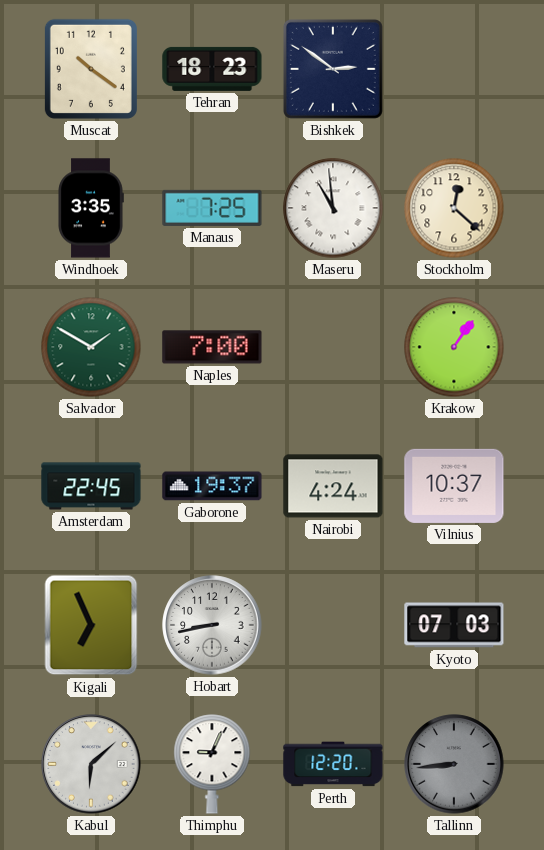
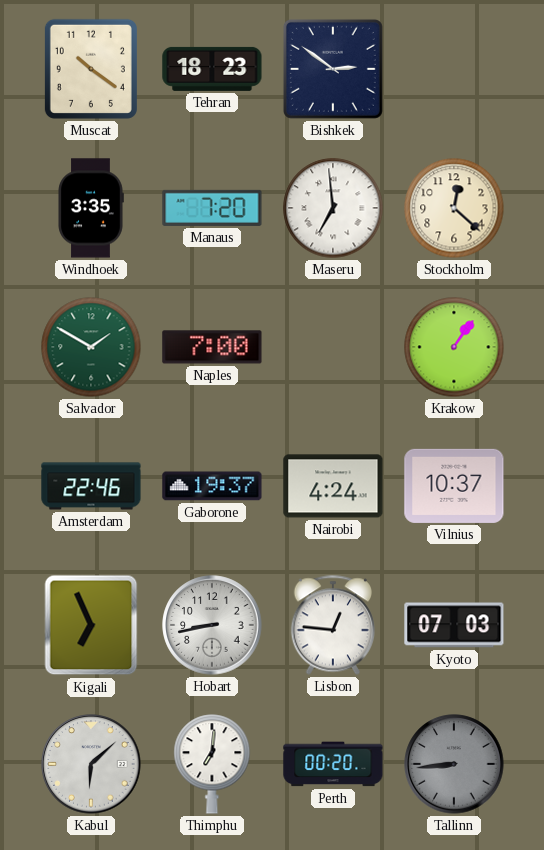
Manaus: 7:25 -> 7:20 (212, 208)
Maseru: 10:59 -> 6:59 (333, 208)
Amsterdam: 22:45 -> 22:46 (91, 486)
Lisbon: none -> 12:46 (332, 625)
Thimphu: 9:04 -> 7:01 (212, 764)
Perth: 12:20 -> 00:20 (333, 764)
